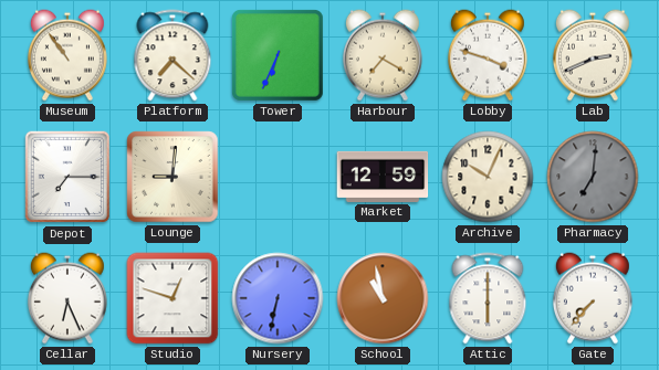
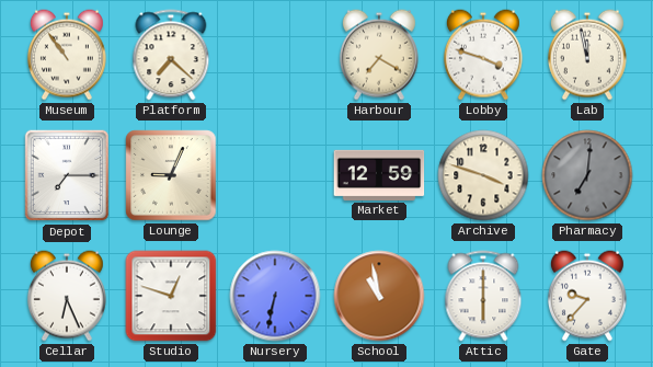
Tower: 6:34 -> none (278, 55)
Lab: 2:41 -> 11:58 (587, 55)
Lounge: 9:01 -> 9:04 (171, 175)
Archive: 10:04 -> 3:48 (483, 175)
Gate: 7:37 -> 9:37 (587, 296)
